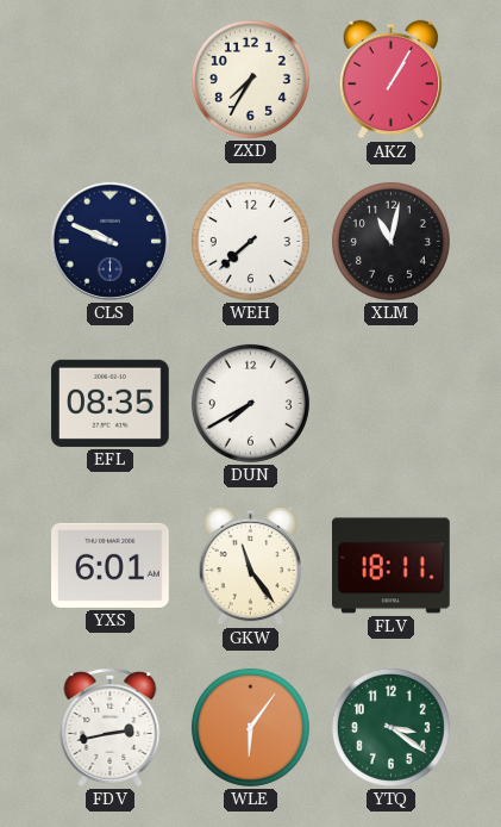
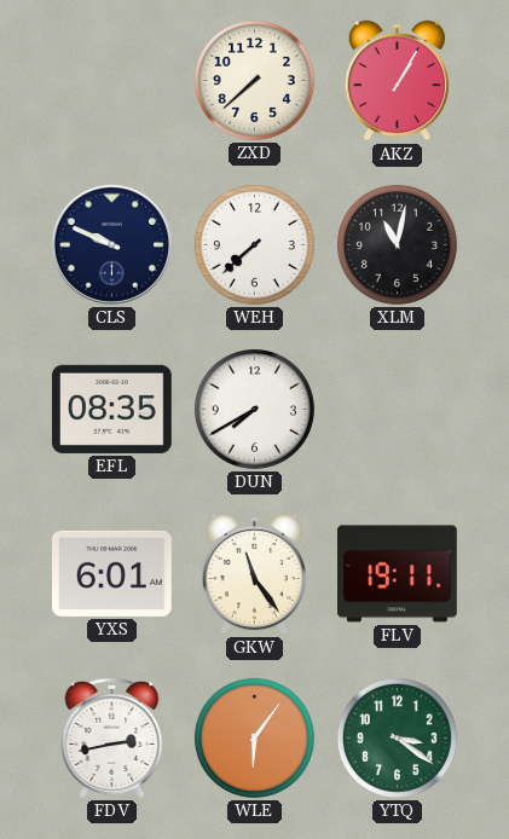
ZXD: 7:35 -> 7:38 (254, 80)
FLV: 18:11 -> 19:11 (398, 574)
